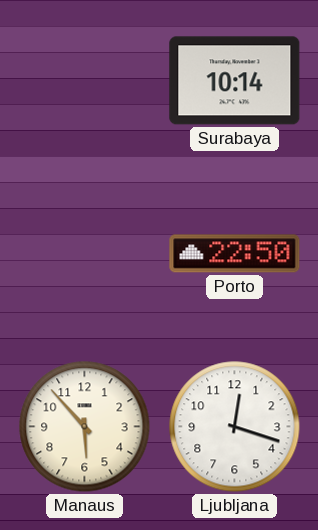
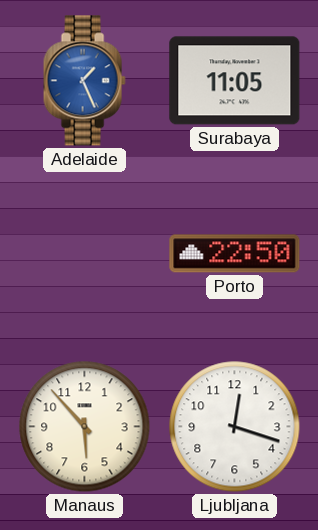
Adelaide: none -> 1:26 (84, 81)
Surabaya: 10:14 -> 11:05 (235, 81)
